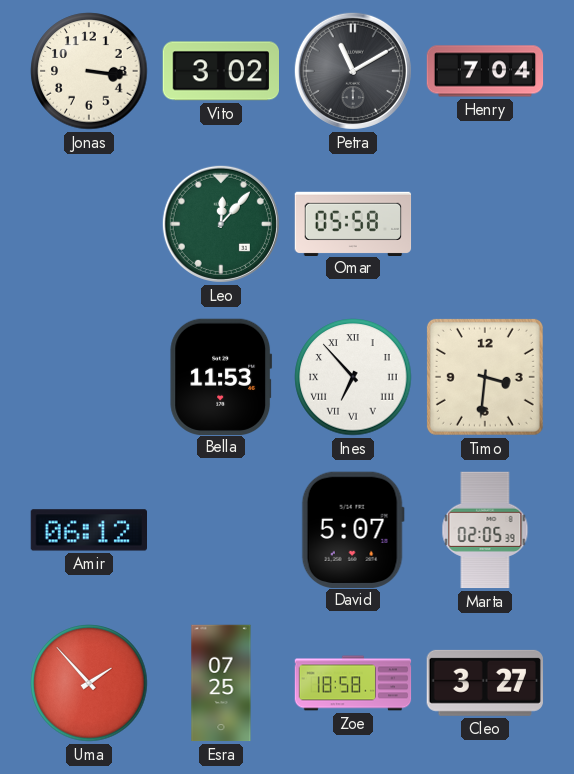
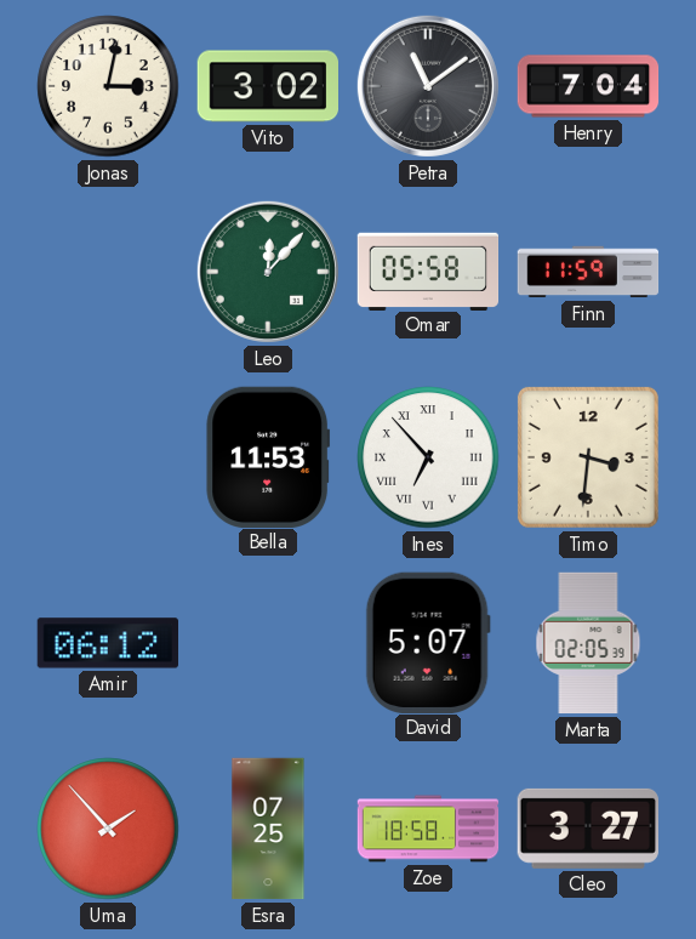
Jonas: 3:16 -> 3:02 (108, 86)
Petra: 11:10 -> 11:09 (428, 86)
Finn: none -> 11:59 (588, 272)
